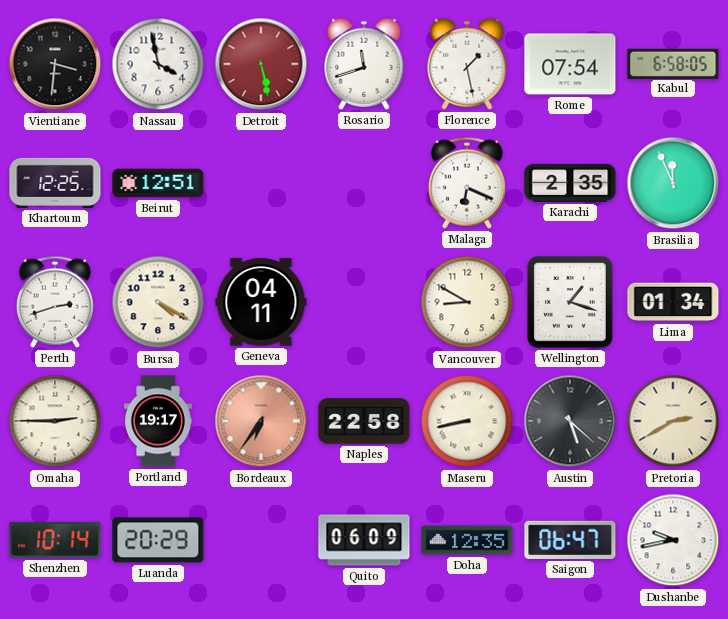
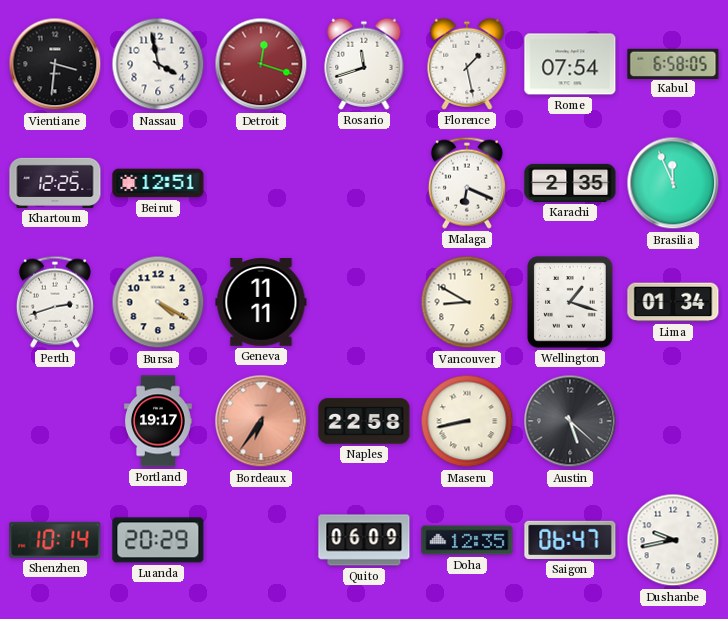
Detroit: 5:28 -> 12:18 (261, 64)
Geneva: 04:11 -> 11:11 (261, 302)
Omaha: 2:45 -> none (55, 421)
Pretoria: 2:40 -> none (673, 421)
